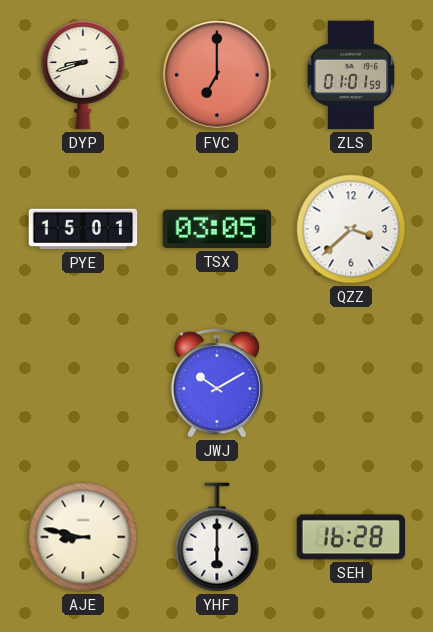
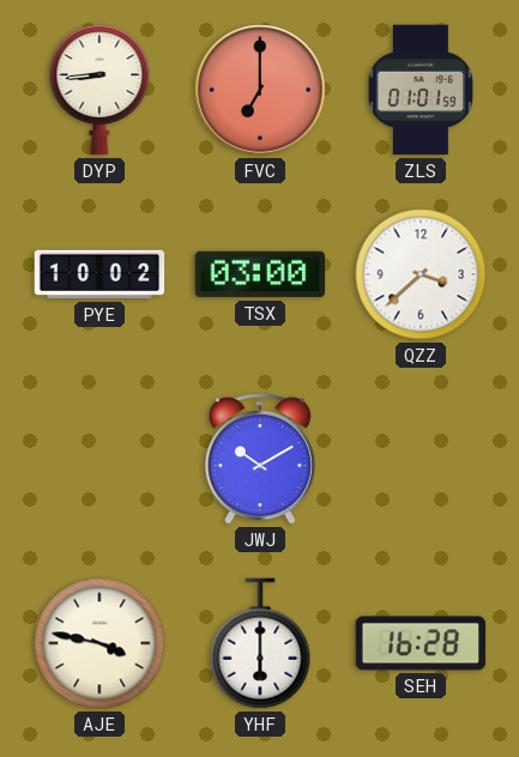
DYP: 8:42 -> 8:44 (99, 90)
PYE: 15:01 -> 10:02 (99, 274)
TSX: 03:05 -> 03:00 (260, 274)
AJE: 8:47 -> 3:47 (99, 643)
